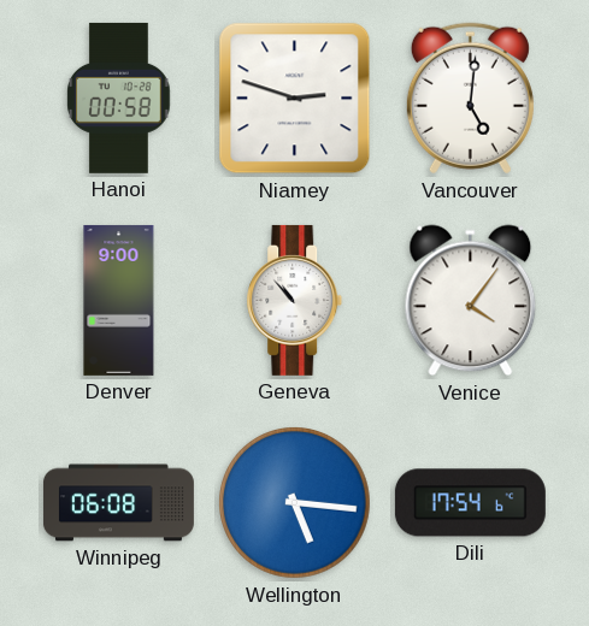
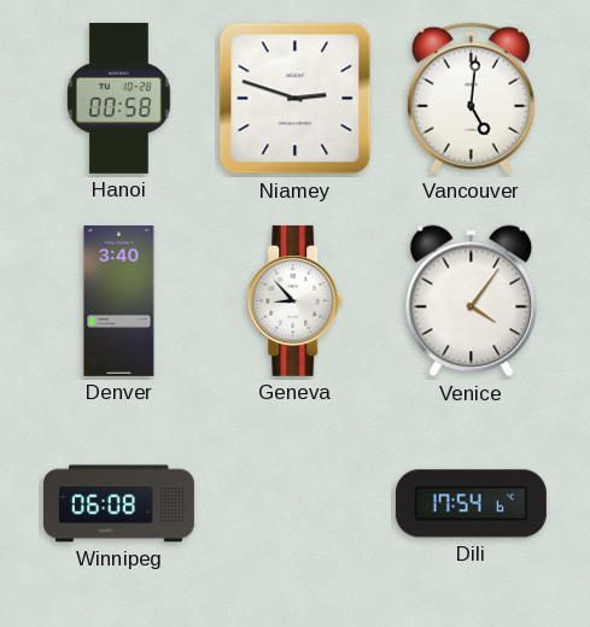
Denver: 9:00 -> 3:40 (119, 300)
Geneva: 10:53 -> 8:53 (296, 300)
Wellington: 5:16 -> none (295, 503)
